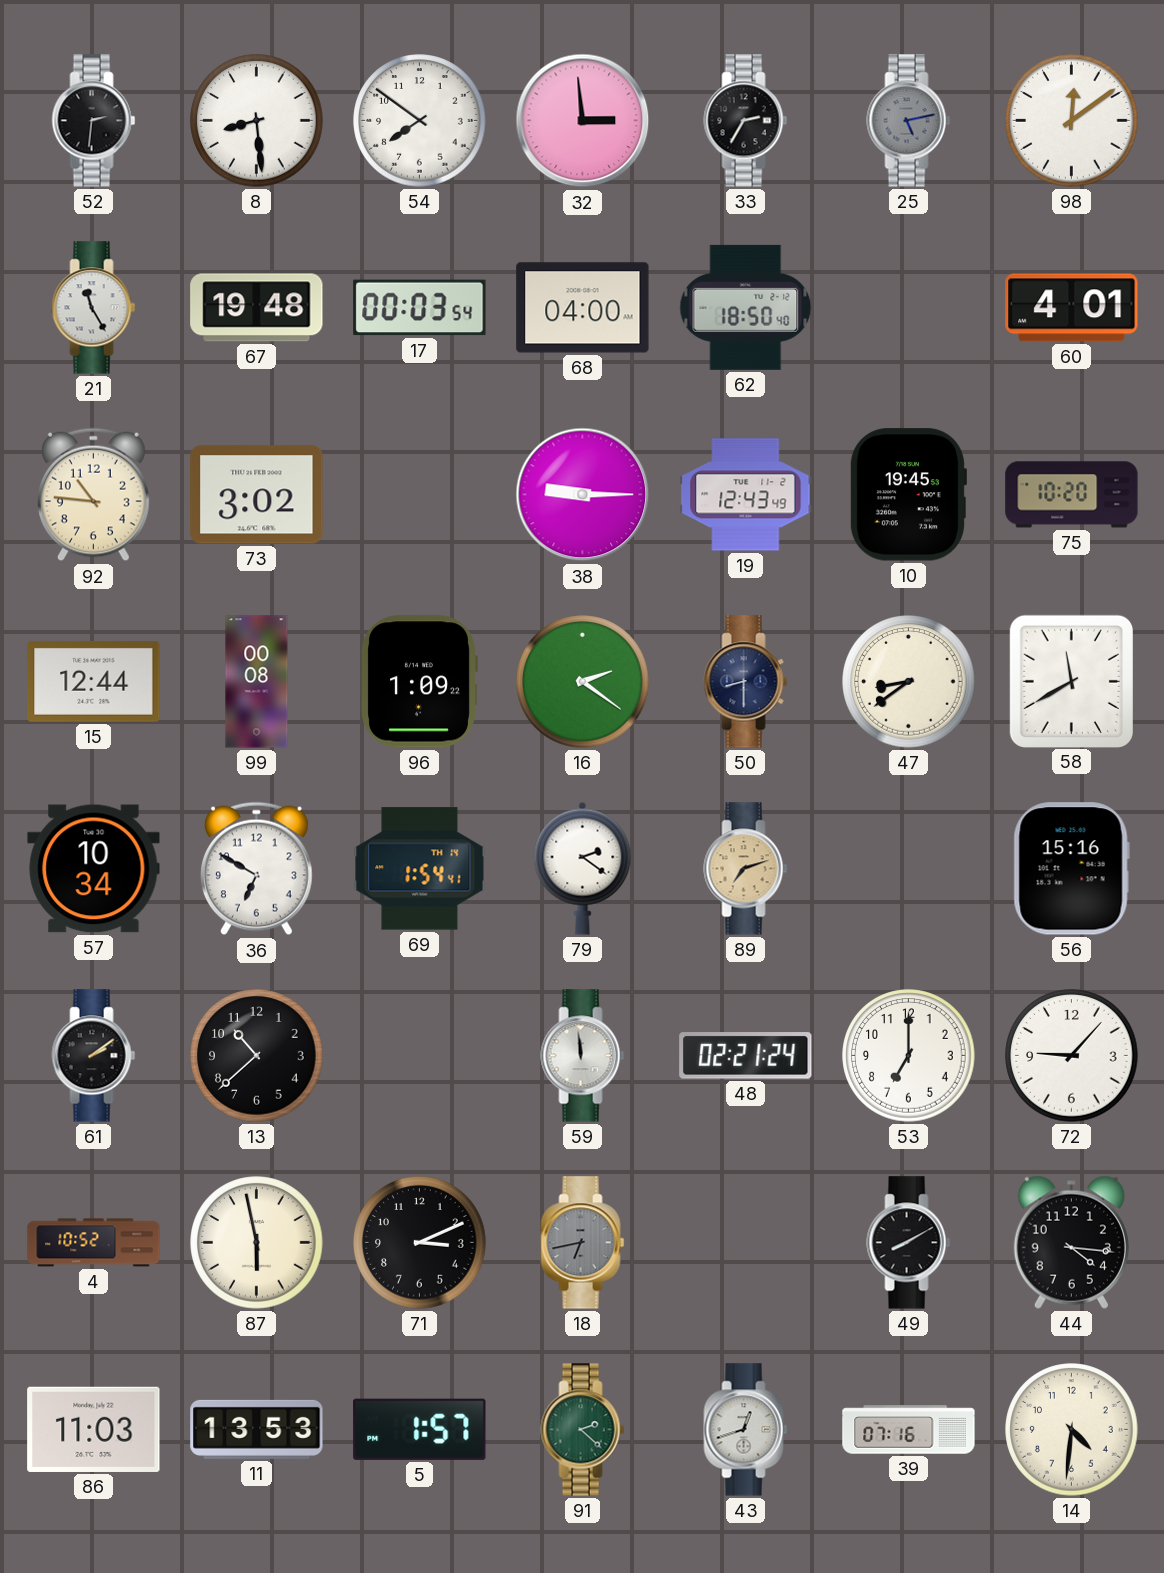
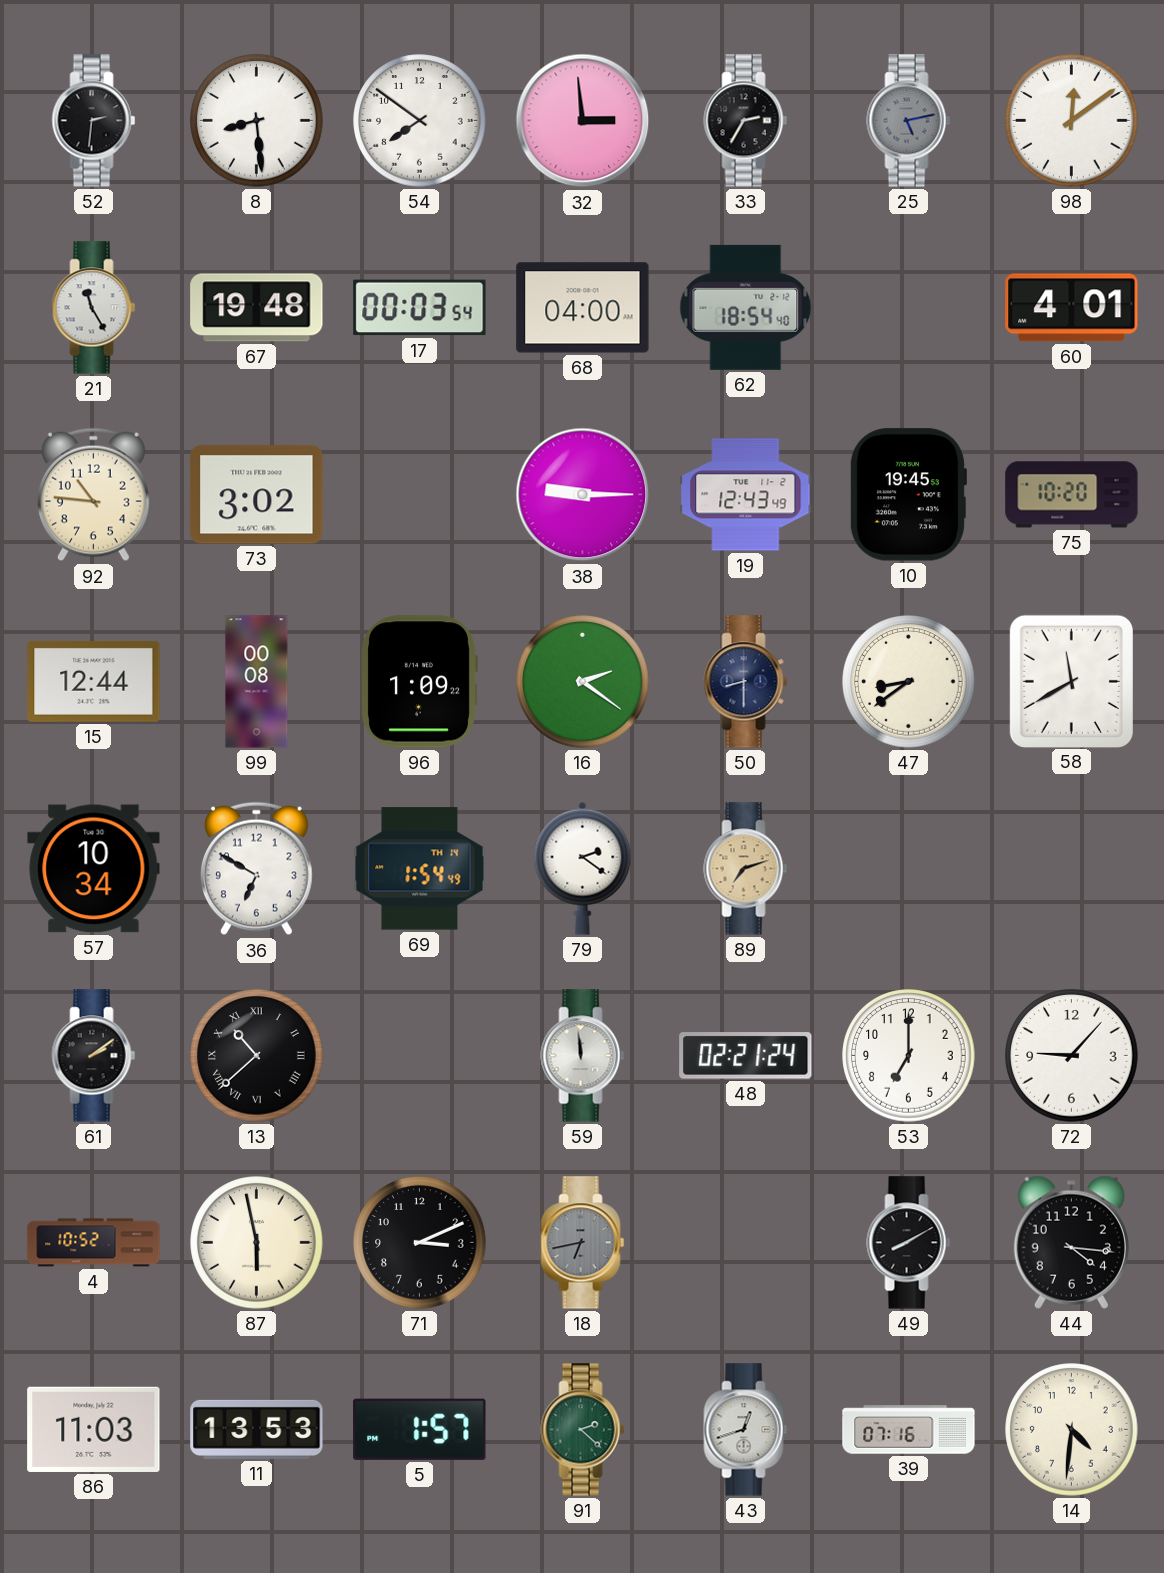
62: 18:50 -> 18:54 (746, 307)
69: 1:54:41 -> 1:54:49 (420, 869)
56: 15:16 -> none (1071, 869)
13 numerals: Arabic -> Roman (257, 1056)
